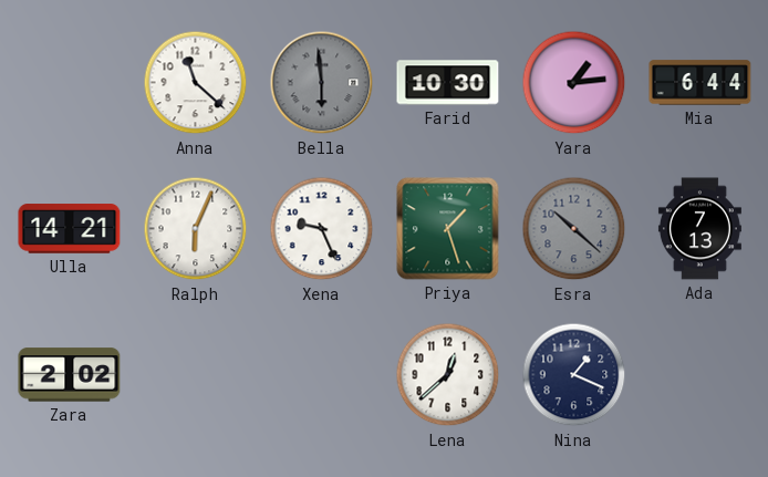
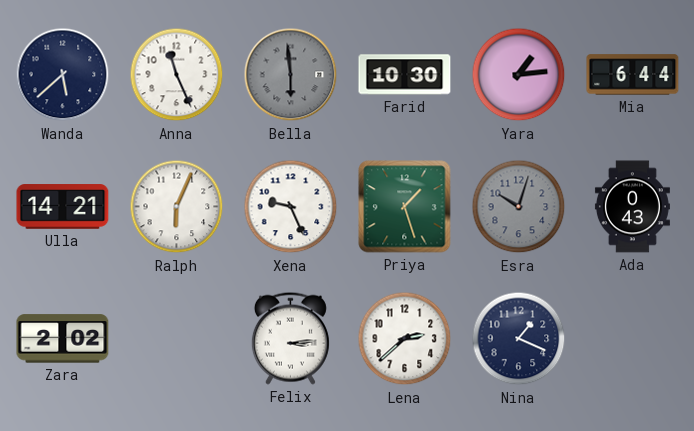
Wanda: none -> 5:38 (63, 75)
Anna: 11:22 -> 11:26 (177, 75)
Esra: 10:22 -> 10:03 (519, 207)
Ada: 7:13 -> 0:43 (632, 207)
Felix: none -> 3:14 (290, 338)
Lena: 12:38 -> 2:38 (405, 339)
